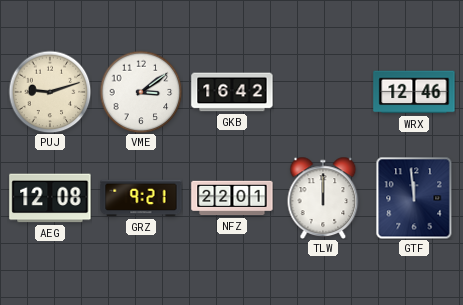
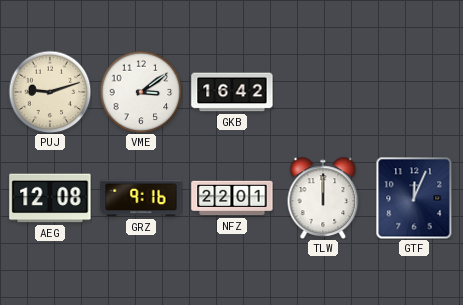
WRX: 12:46 -> none (414, 92)
GRZ: 9:21 -> 9:16 (141, 198)
GTF: 11:59 -> 12:04 (414, 198)
